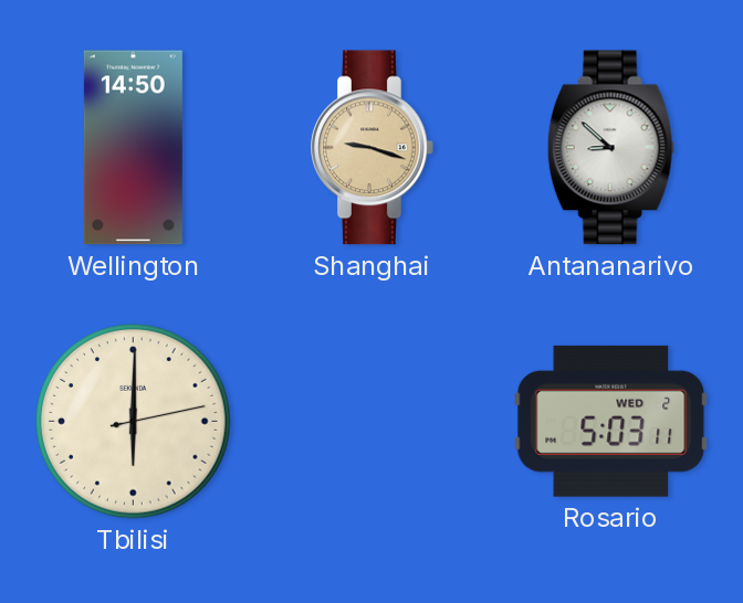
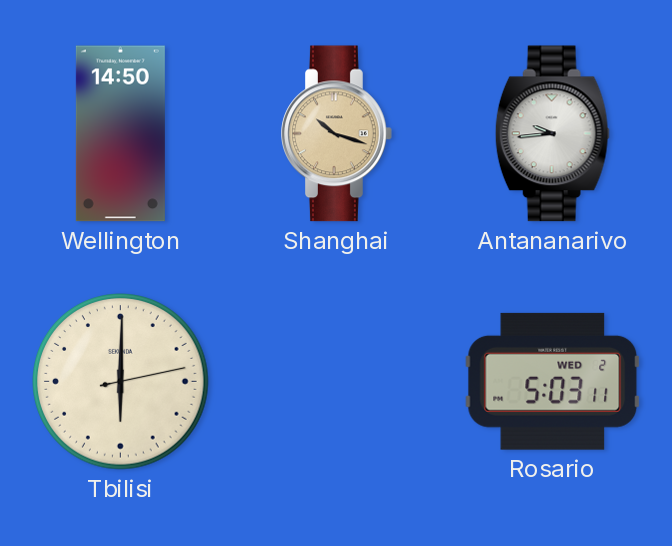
Shanghai: 9:18 -> 10:18 (337, 134)
Antananarivo: 8:52 -> 9:44 (552, 134)
